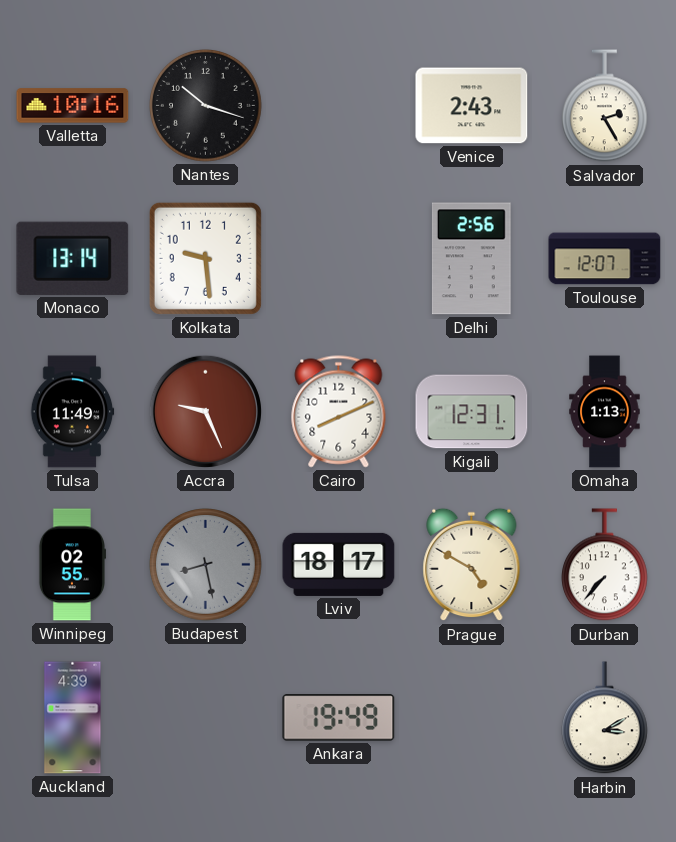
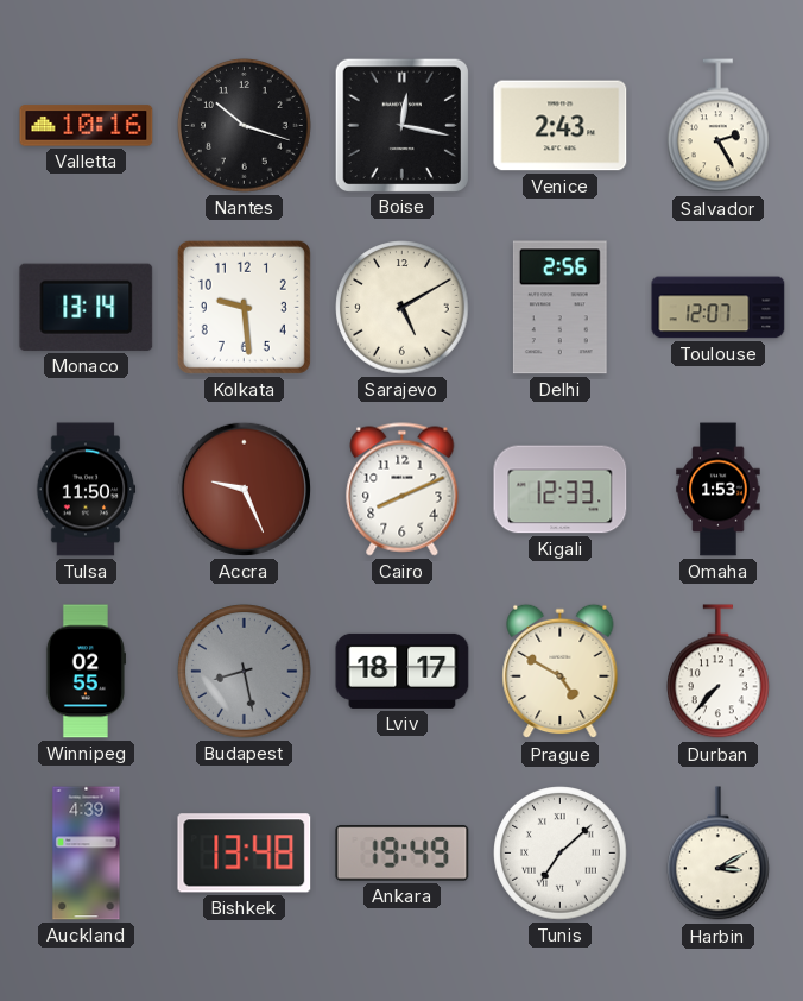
Boise: none -> 12:17 (401, 125)
Sarajevo: none -> 5:10 (403, 308)
Tulsa: 11:49 -> 11:50 (86, 490)
Kigali: 12:31 -> 12:33 (561, 490)
Omaha: 1:13 -> 1:53 (719, 490)
Bishkek: none -> 13:48 (245, 854)
Tunis: none -> 7:08 (561, 854)
